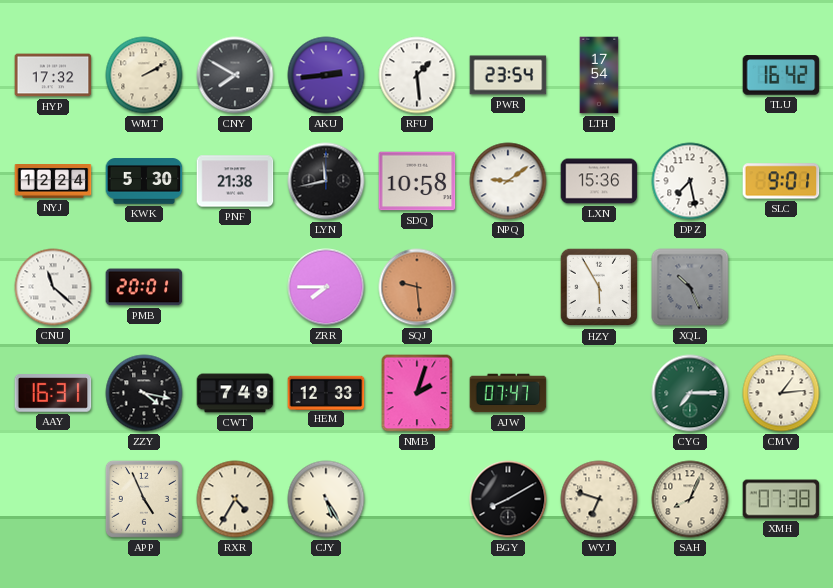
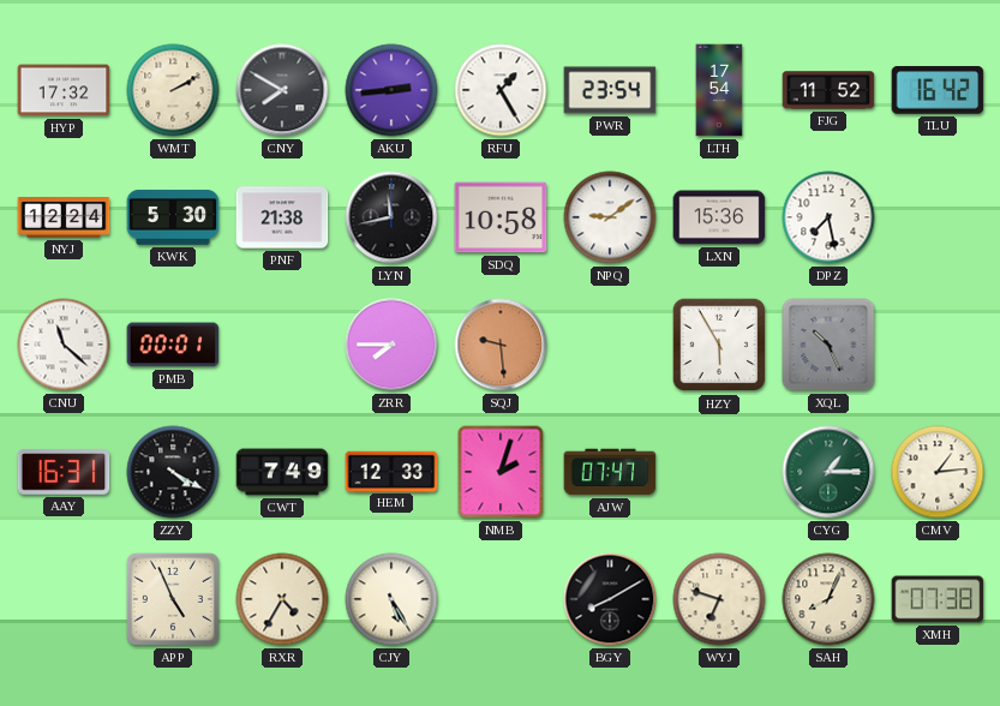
RFU: 1:29 -> 1:25 (501, 90)
FJG: none -> 11:52 (828, 90)
SLC: 9:01 -> none (781, 181)
PMB: 20:01 -> 00:01 (173, 345)
ZZY: 4:17 -> 4:20 (173, 472)
CYG: 7:15 -> 1:15 (828, 472)
